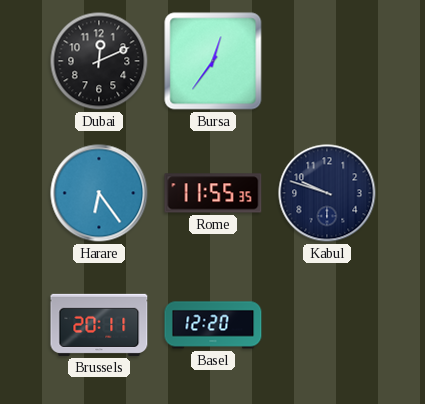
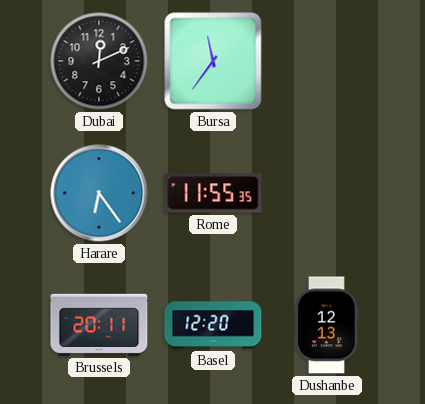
Bursa: 12:36 -> 11:36 (213, 61)
Kabul: 9:48 -> none (327, 193)
Dushanbe: none -> 12:13 (326, 325)
